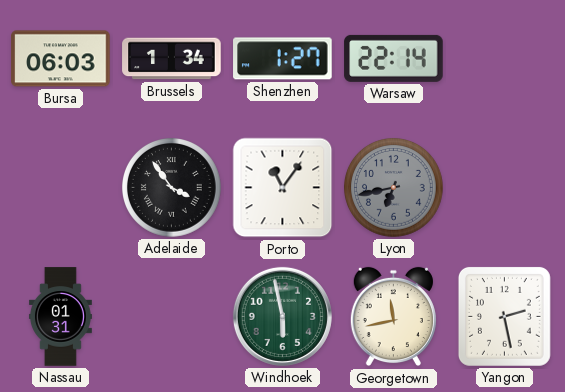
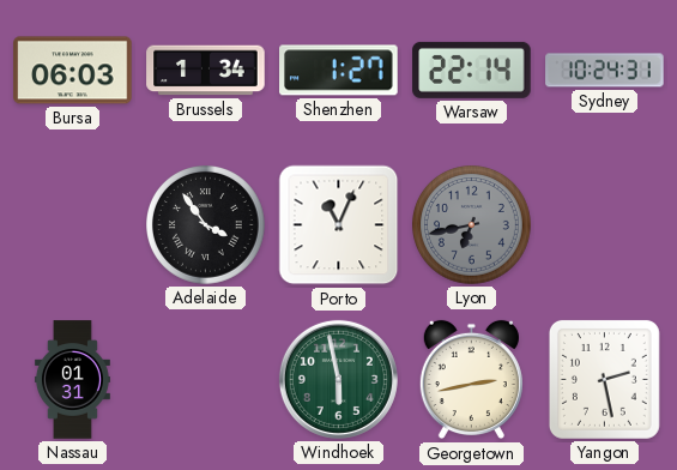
Sydney: none -> 10:24 (605, 71)
Porto: 11:06 -> 11:04 (339, 225)
Georgetown: 11:43 -> 2:43 (471, 380)
